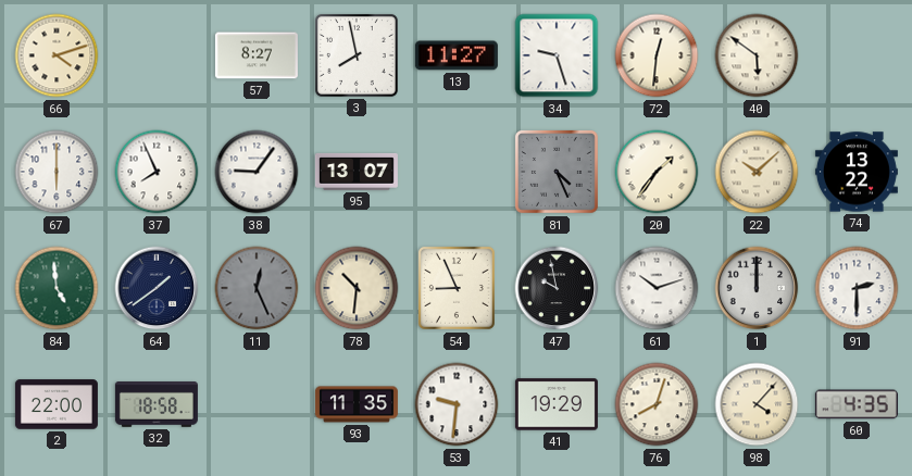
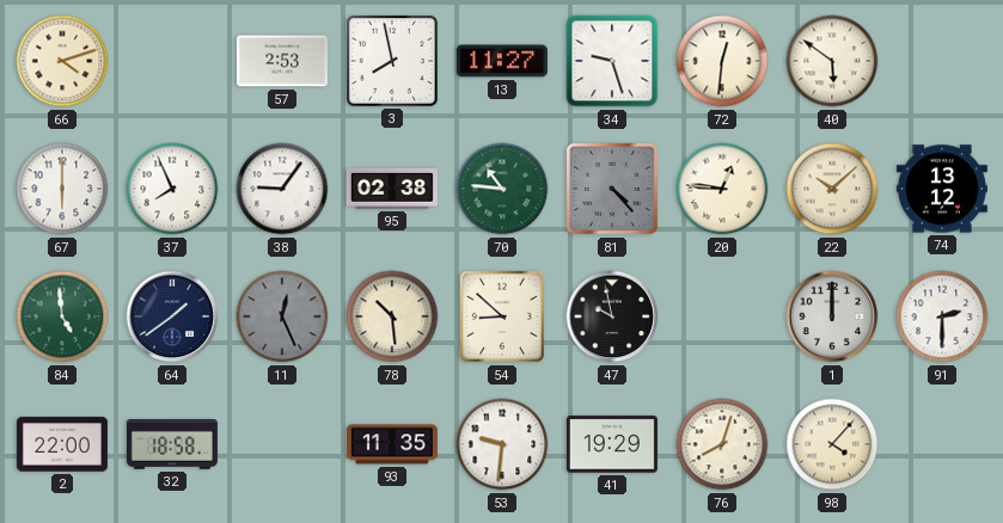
57: 8:27 -> 2:53 (282, 61)
95: 13:07 -> 02:38 (392, 189)
70: none -> 10:46 (502, 189)
81: 4:26 -> 4:23 (612, 189)
20: 1:36 -> 12:46 (722, 189)
74: 13:22 -> 13:12 (942, 189)
78: 10:31 -> 10:29 (392, 316)
54: 8:56 -> 8:52 (502, 316)
61: 10:12 -> none (657, 288)
60: 4:35 -> none (857, 404)
